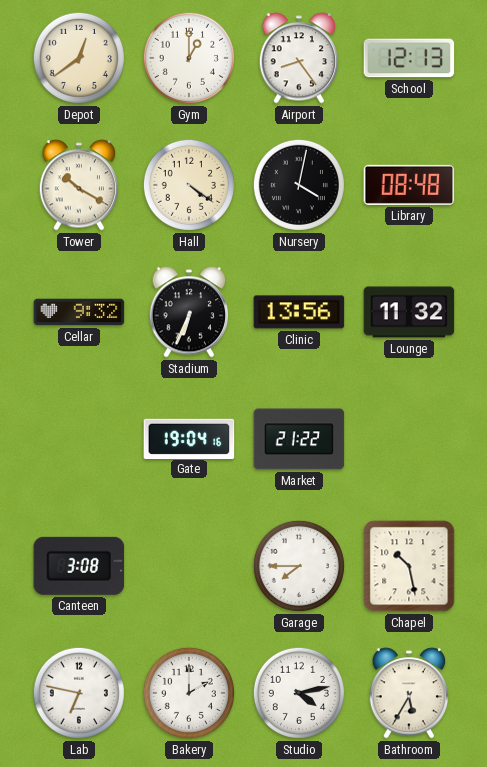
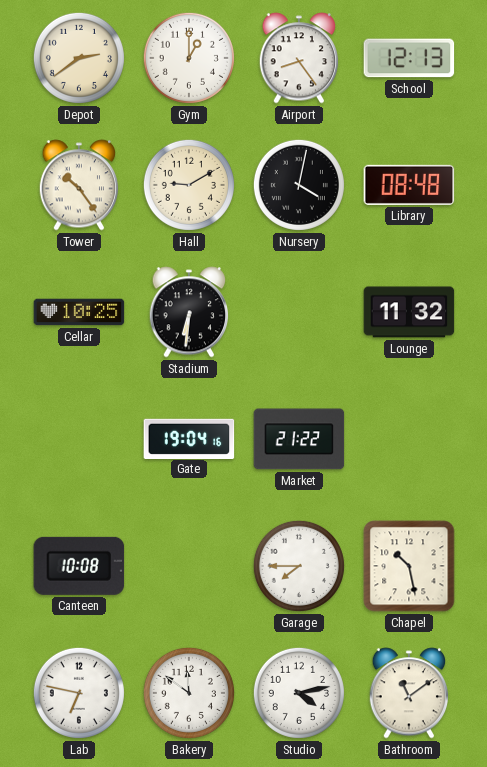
Depot: 12:39 -> 2:39 (79, 58)
Tower: 10:20 -> 10:24 (79, 185)
Hall: 4:21 -> 9:10 (189, 185)
Cellar: 9:32 -> 10:25 (79, 312)
Stadium: 6:34 -> 6:31 (189, 312)
Clinic: 13:56 -> none (299, 312)
Canteen: 3:08 -> 10:08 (79, 566)
Bakery: 2:00 -> 11:51 (189, 693)
Bathroom: 5:35 -> 11:09 (409, 693)
